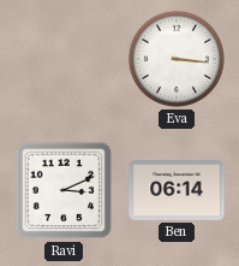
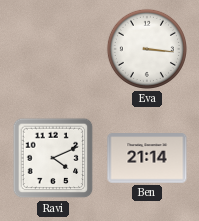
Ravi: 3:11 -> 4:11 (53, 158)
Ben: 06:14 -> 21:14 (147, 158)
